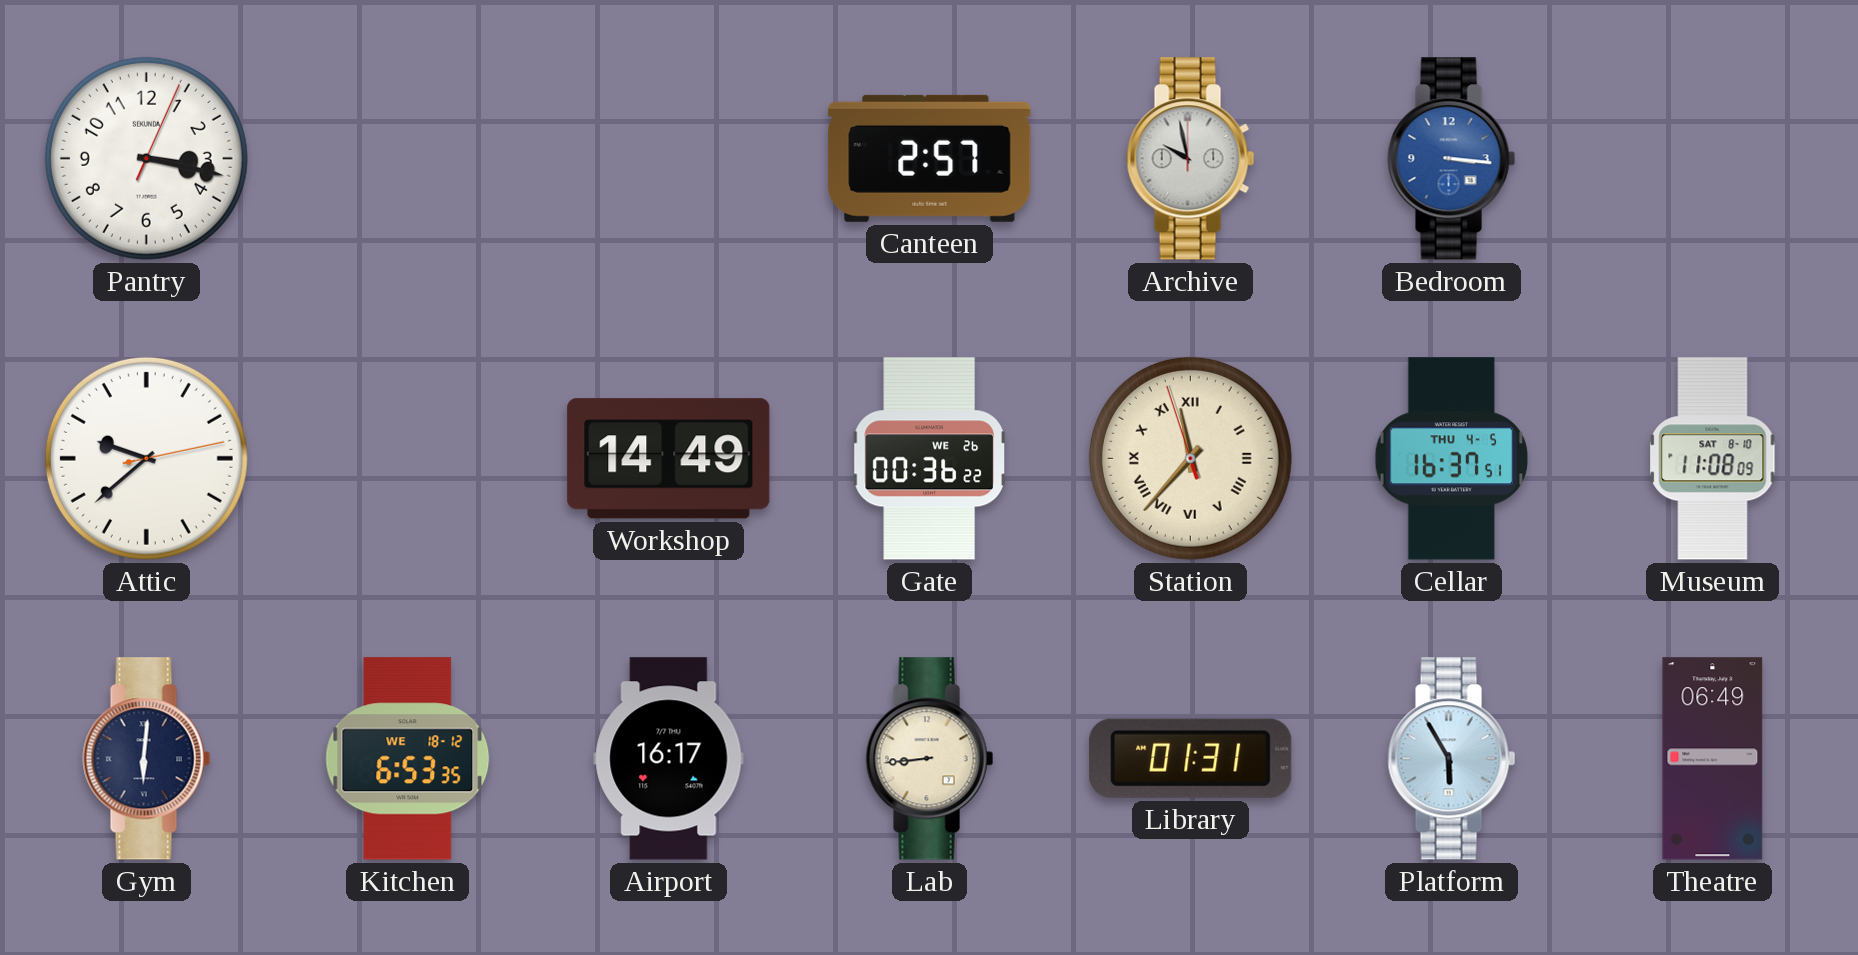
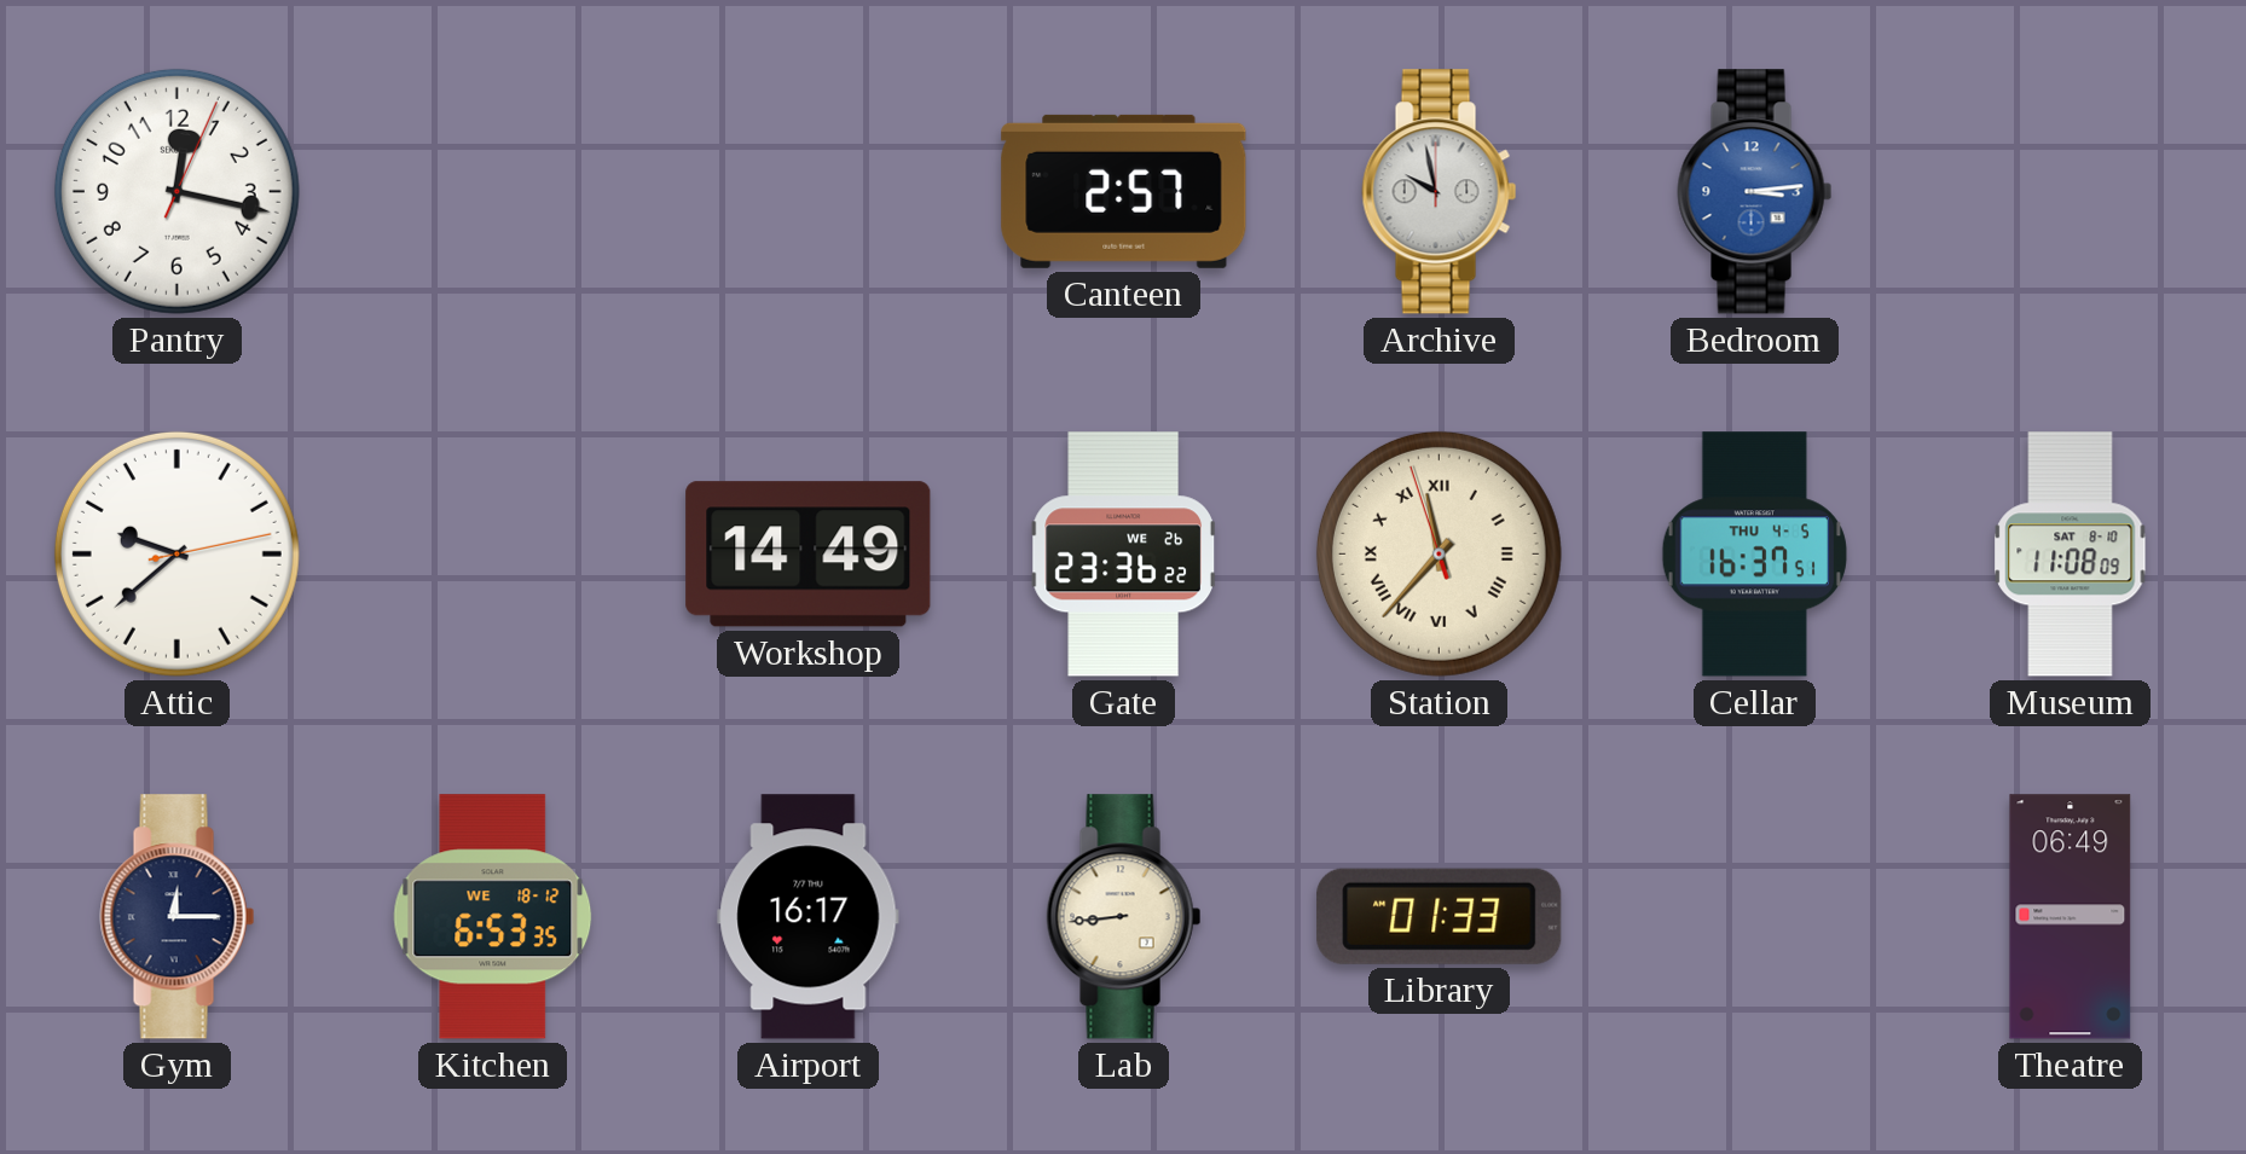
Pantry: 3:17 -> 12:17 (176, 191)
Bedroom: 3:16 -> 3:14 (1755, 192)
Gate: 00:36 -> 23:36 (1123, 555)
Gym: 6:01 -> 12:15 (178, 917)
Library: 01:31 -> 01:33 (1440, 916)
Platform: 5:55 -> none (1452, 759)
